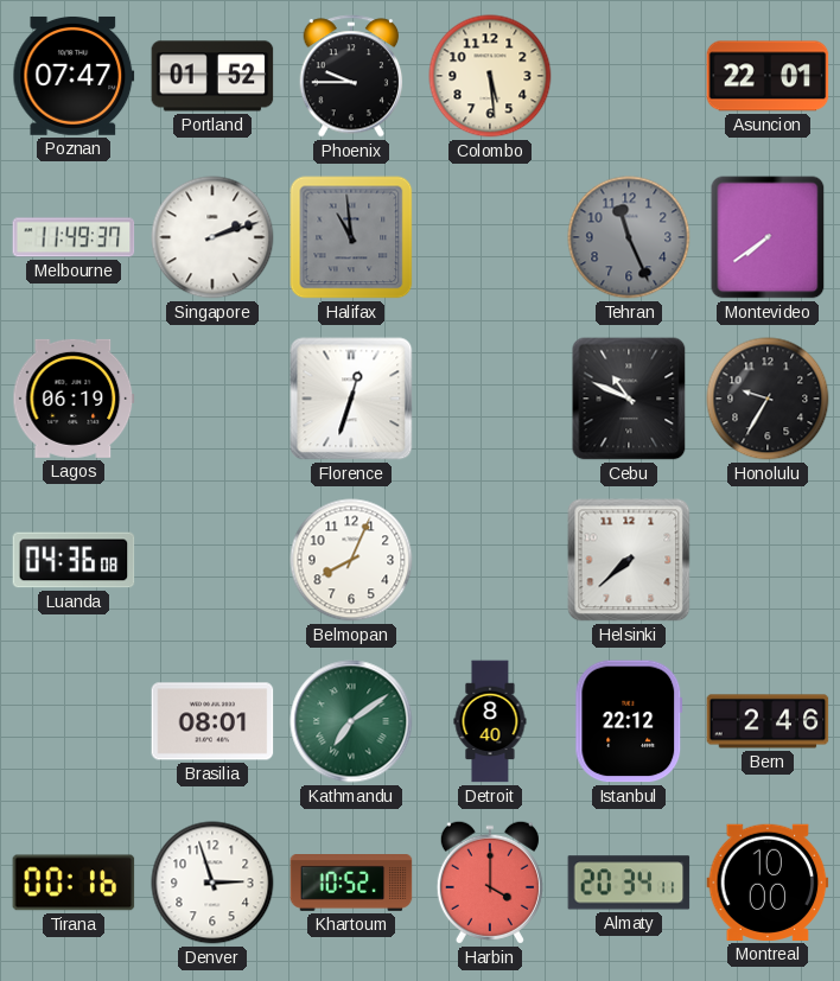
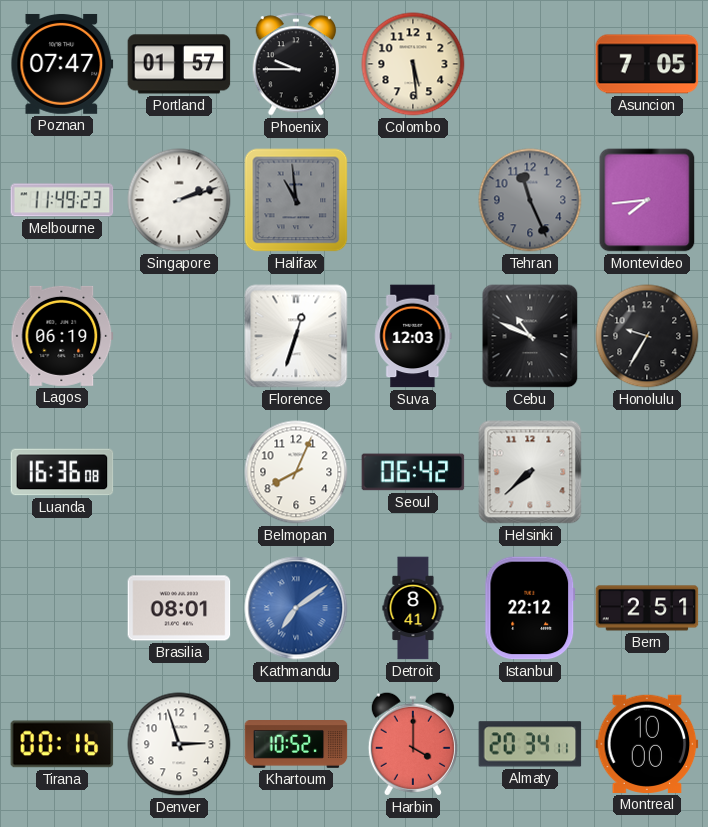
Portland: 01:52 -> 01:57 (179, 64)
Asuncion: 22:01 -> 7:05 (647, 64)
Melbourne: 11:49:37 -> 11:49:23 (62, 200)
Montevideo: 7:39 -> 7:44 (647, 200)
Suva: none -> 12:03 (413, 336)
Luanda: 04:36 -> 16:36 (62, 472)
Seoul: none -> 06:42 (413, 472)
Kathmandu dial: green -> blue (296, 608)
Detroit: 8:40 -> 8:41 (413, 608)
Bern: 2:46 -> 2:51 (647, 608)
